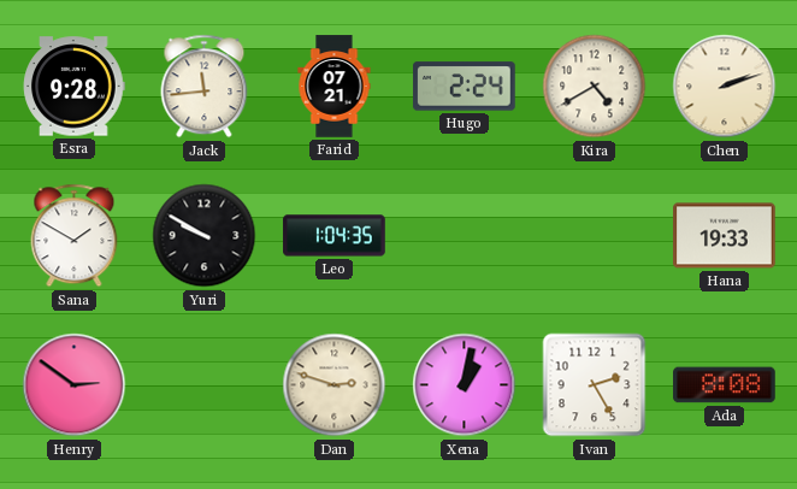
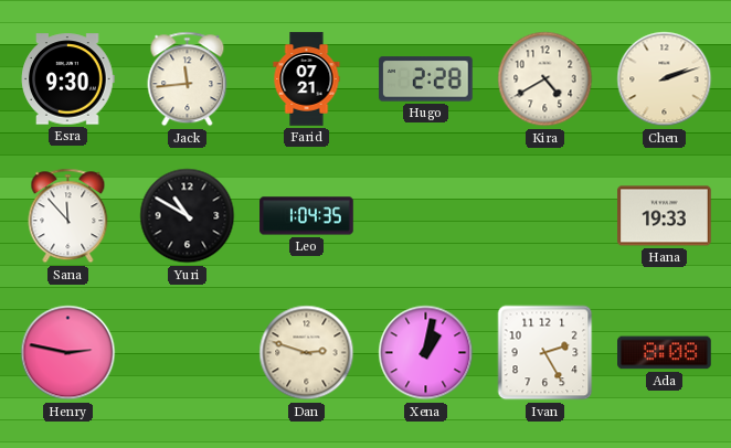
Esra: 9:28 -> 9:30 (68, 79)
Hugo: 2:24 -> 2:28 (426, 79)
Sana: 1:50 -> 11:53 (68, 216)
Yuri: 9:50 -> 10:50 (188, 216)
Henry: 2:51 -> 2:47 (68, 353)
